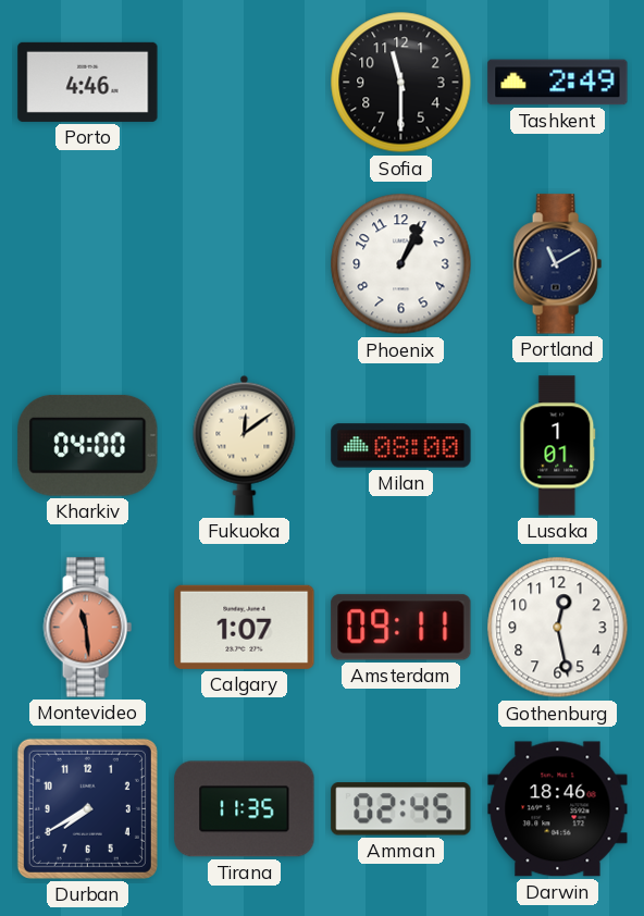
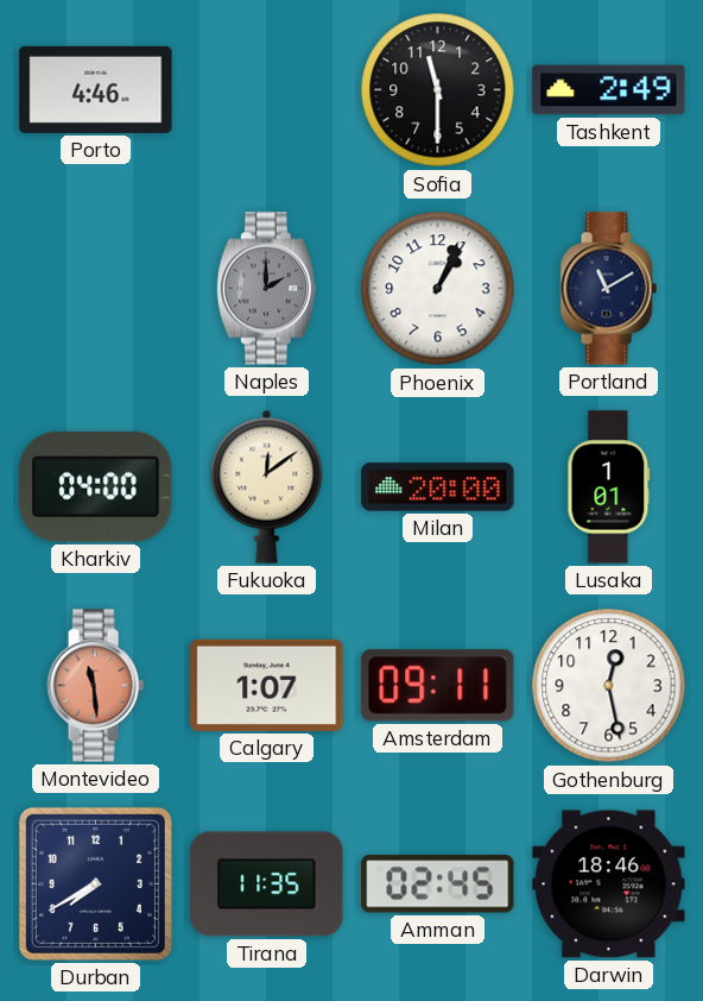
Naples: none -> 2:00 (266, 289)
Milan: 08:00 -> 20:00 (438, 487)
